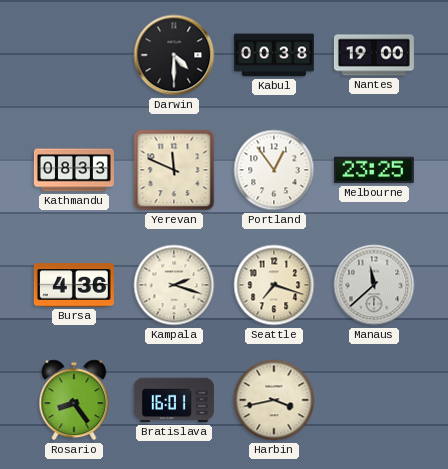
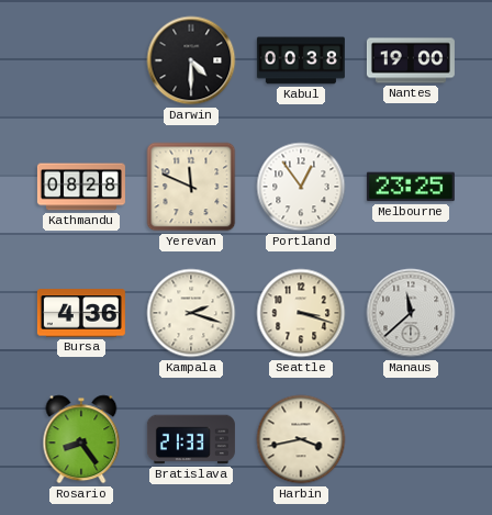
Kathmandu: 08:33 -> 08:28 (81, 187)
Seattle: 7:18 -> 3:18 (301, 313)
Bratislava: 16:01 -> 21:33 (191, 439)
